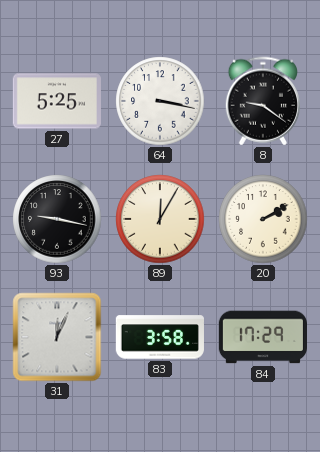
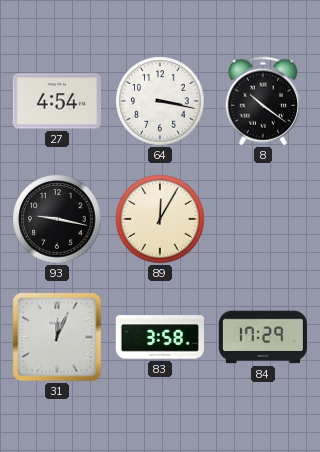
27: 5:25 -> 4:54 (57, 101)
8: 9:21 -> 10:21 (262, 101)
20: 2:10 -> none (263, 219)
